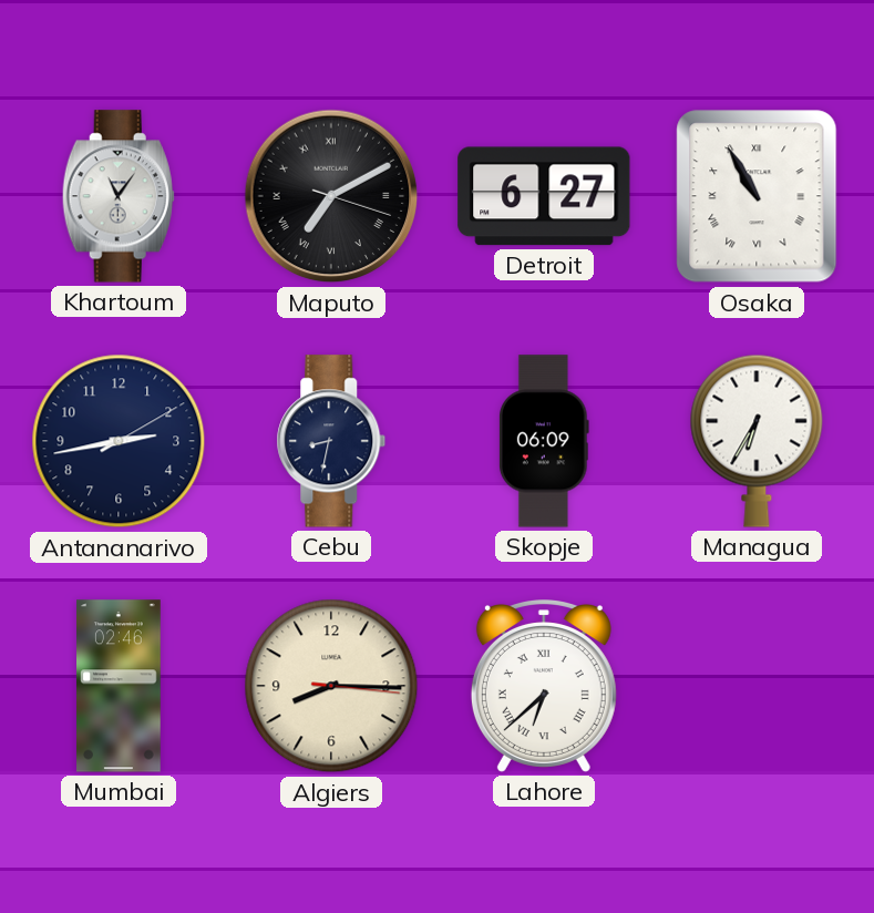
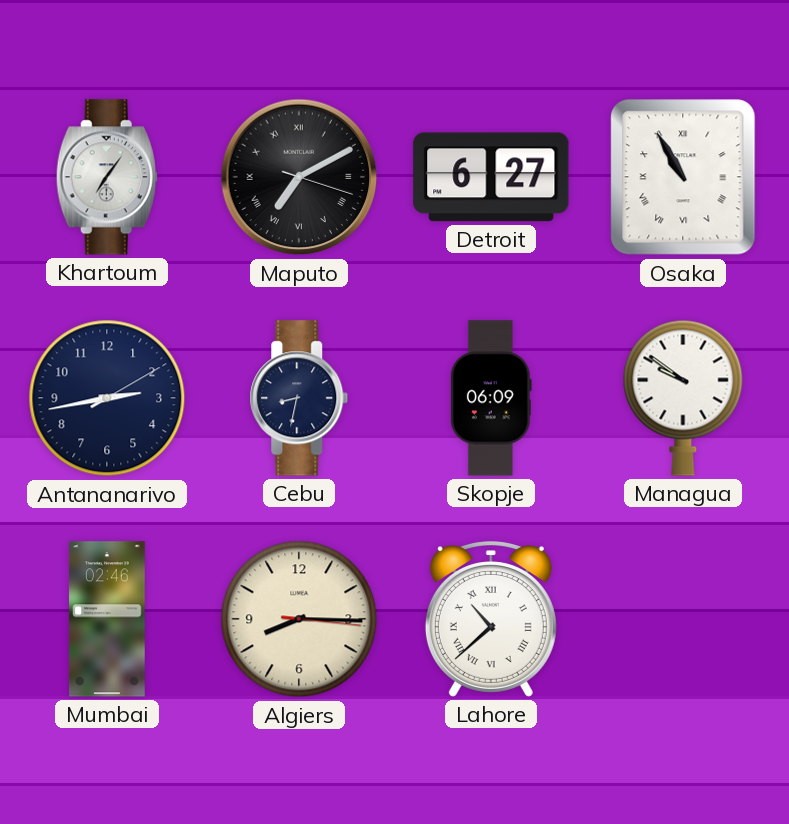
Khartoum: 11:06 -> 7:06 (107, 177)
Managua: 6:35 -> 9:51 (683, 398)
Lahore: 6:38 -> 10:38 (491, 619)
